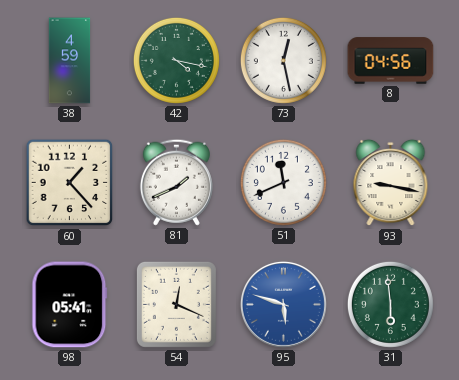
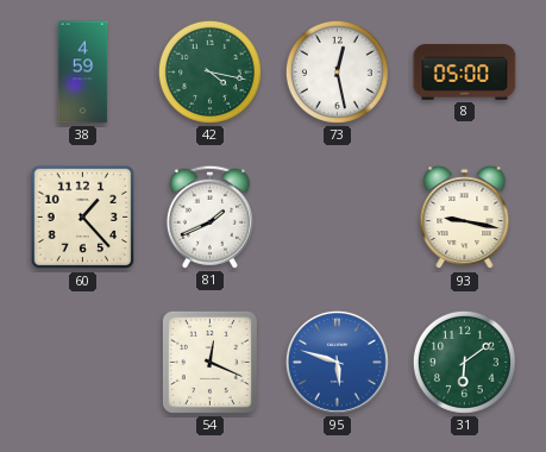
8: 04:56 -> 05:00 (465, 73)
51: 11:41 -> none (283, 182)
98: 05:41 -> none (70, 305)
31: 5:59 -> 6:09 (464, 362)
